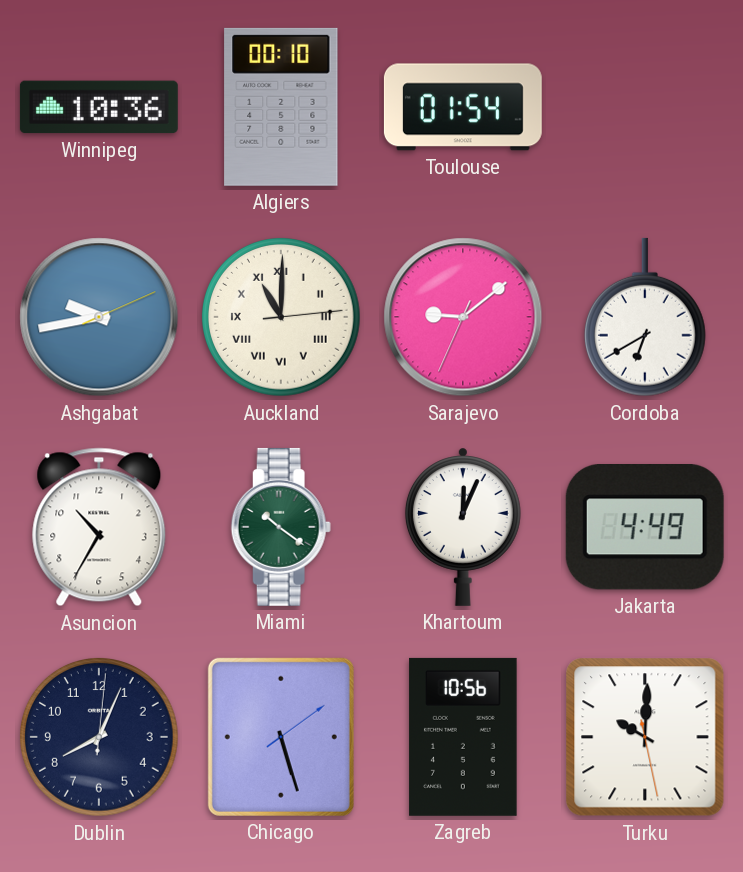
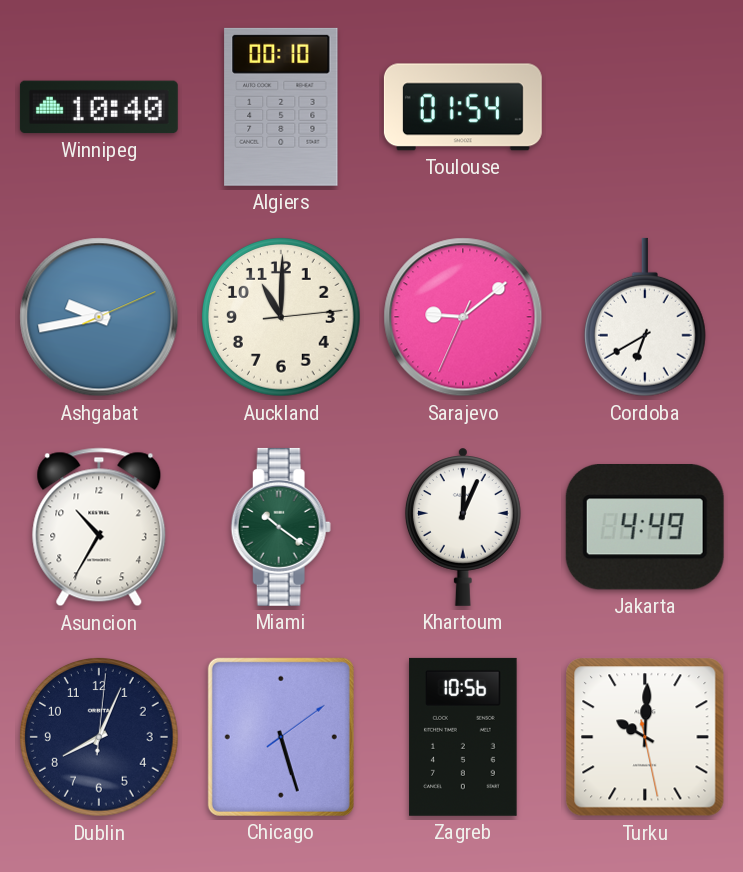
Winnipeg: 10:36 -> 10:40 (99, 107)
Auckland numerals: Roman -> Arabic (282, 318)
